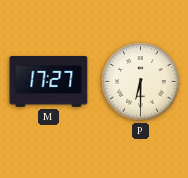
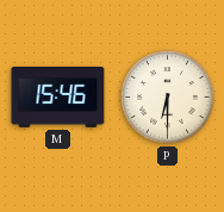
M: 17:27 -> 15:46 (58, 98)
